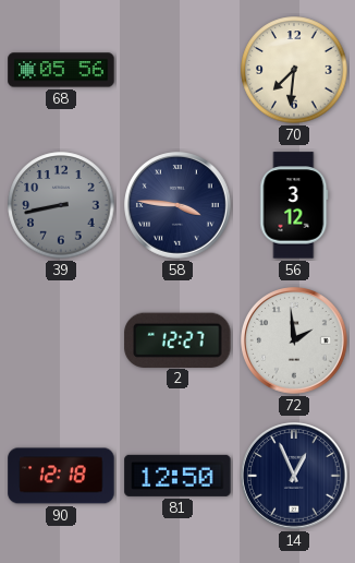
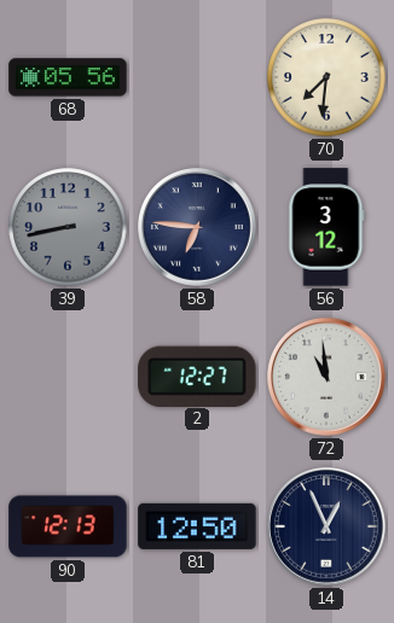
58: 3:46 -> 6:46 (198, 228)
72: 1:59 -> 10:59 (328, 378)
90: 12:18 -> 12:13 (68, 526)
